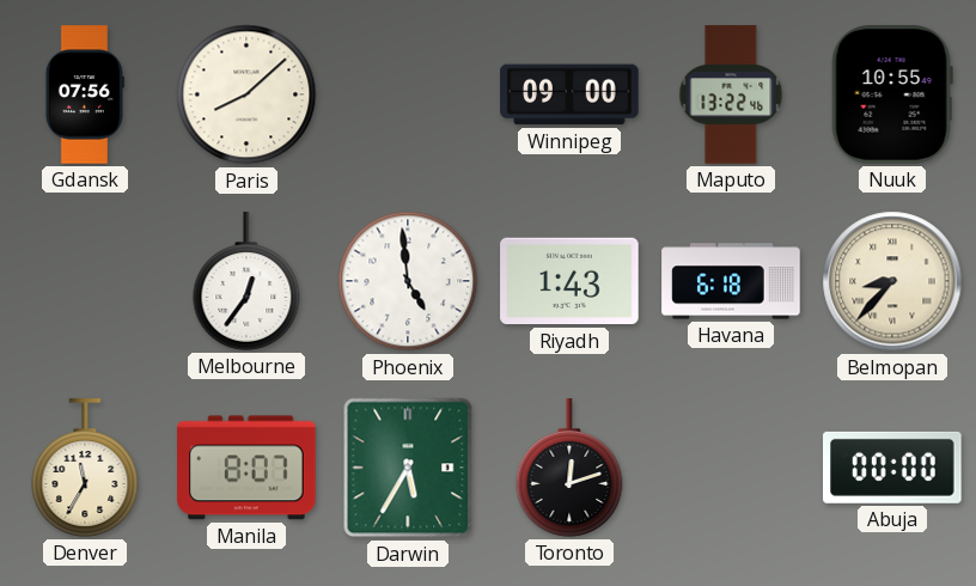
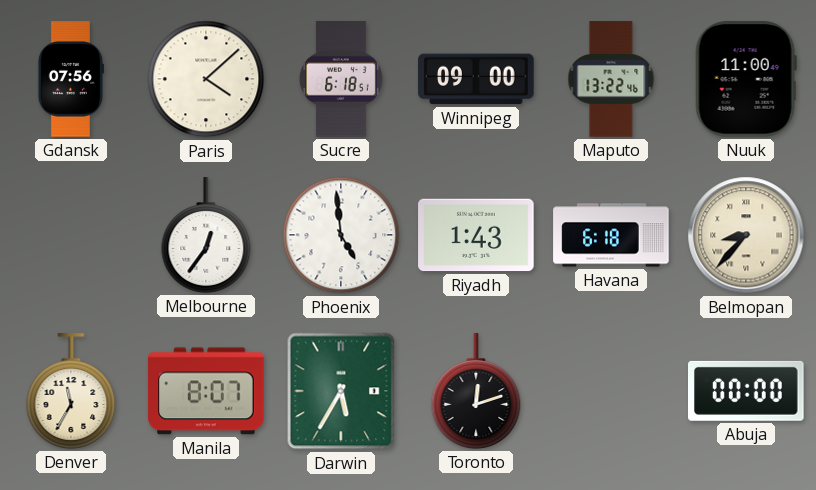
Paris: 8:08 -> 4:08 (206, 79)
Sucre: none -> 6:18 (342, 79)
Nuuk: 10:55 -> 11:00 (746, 79)
